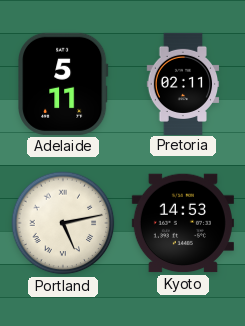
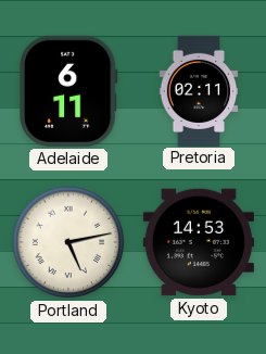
Adelaide: 5:11 -> 6:11 (69, 91)
